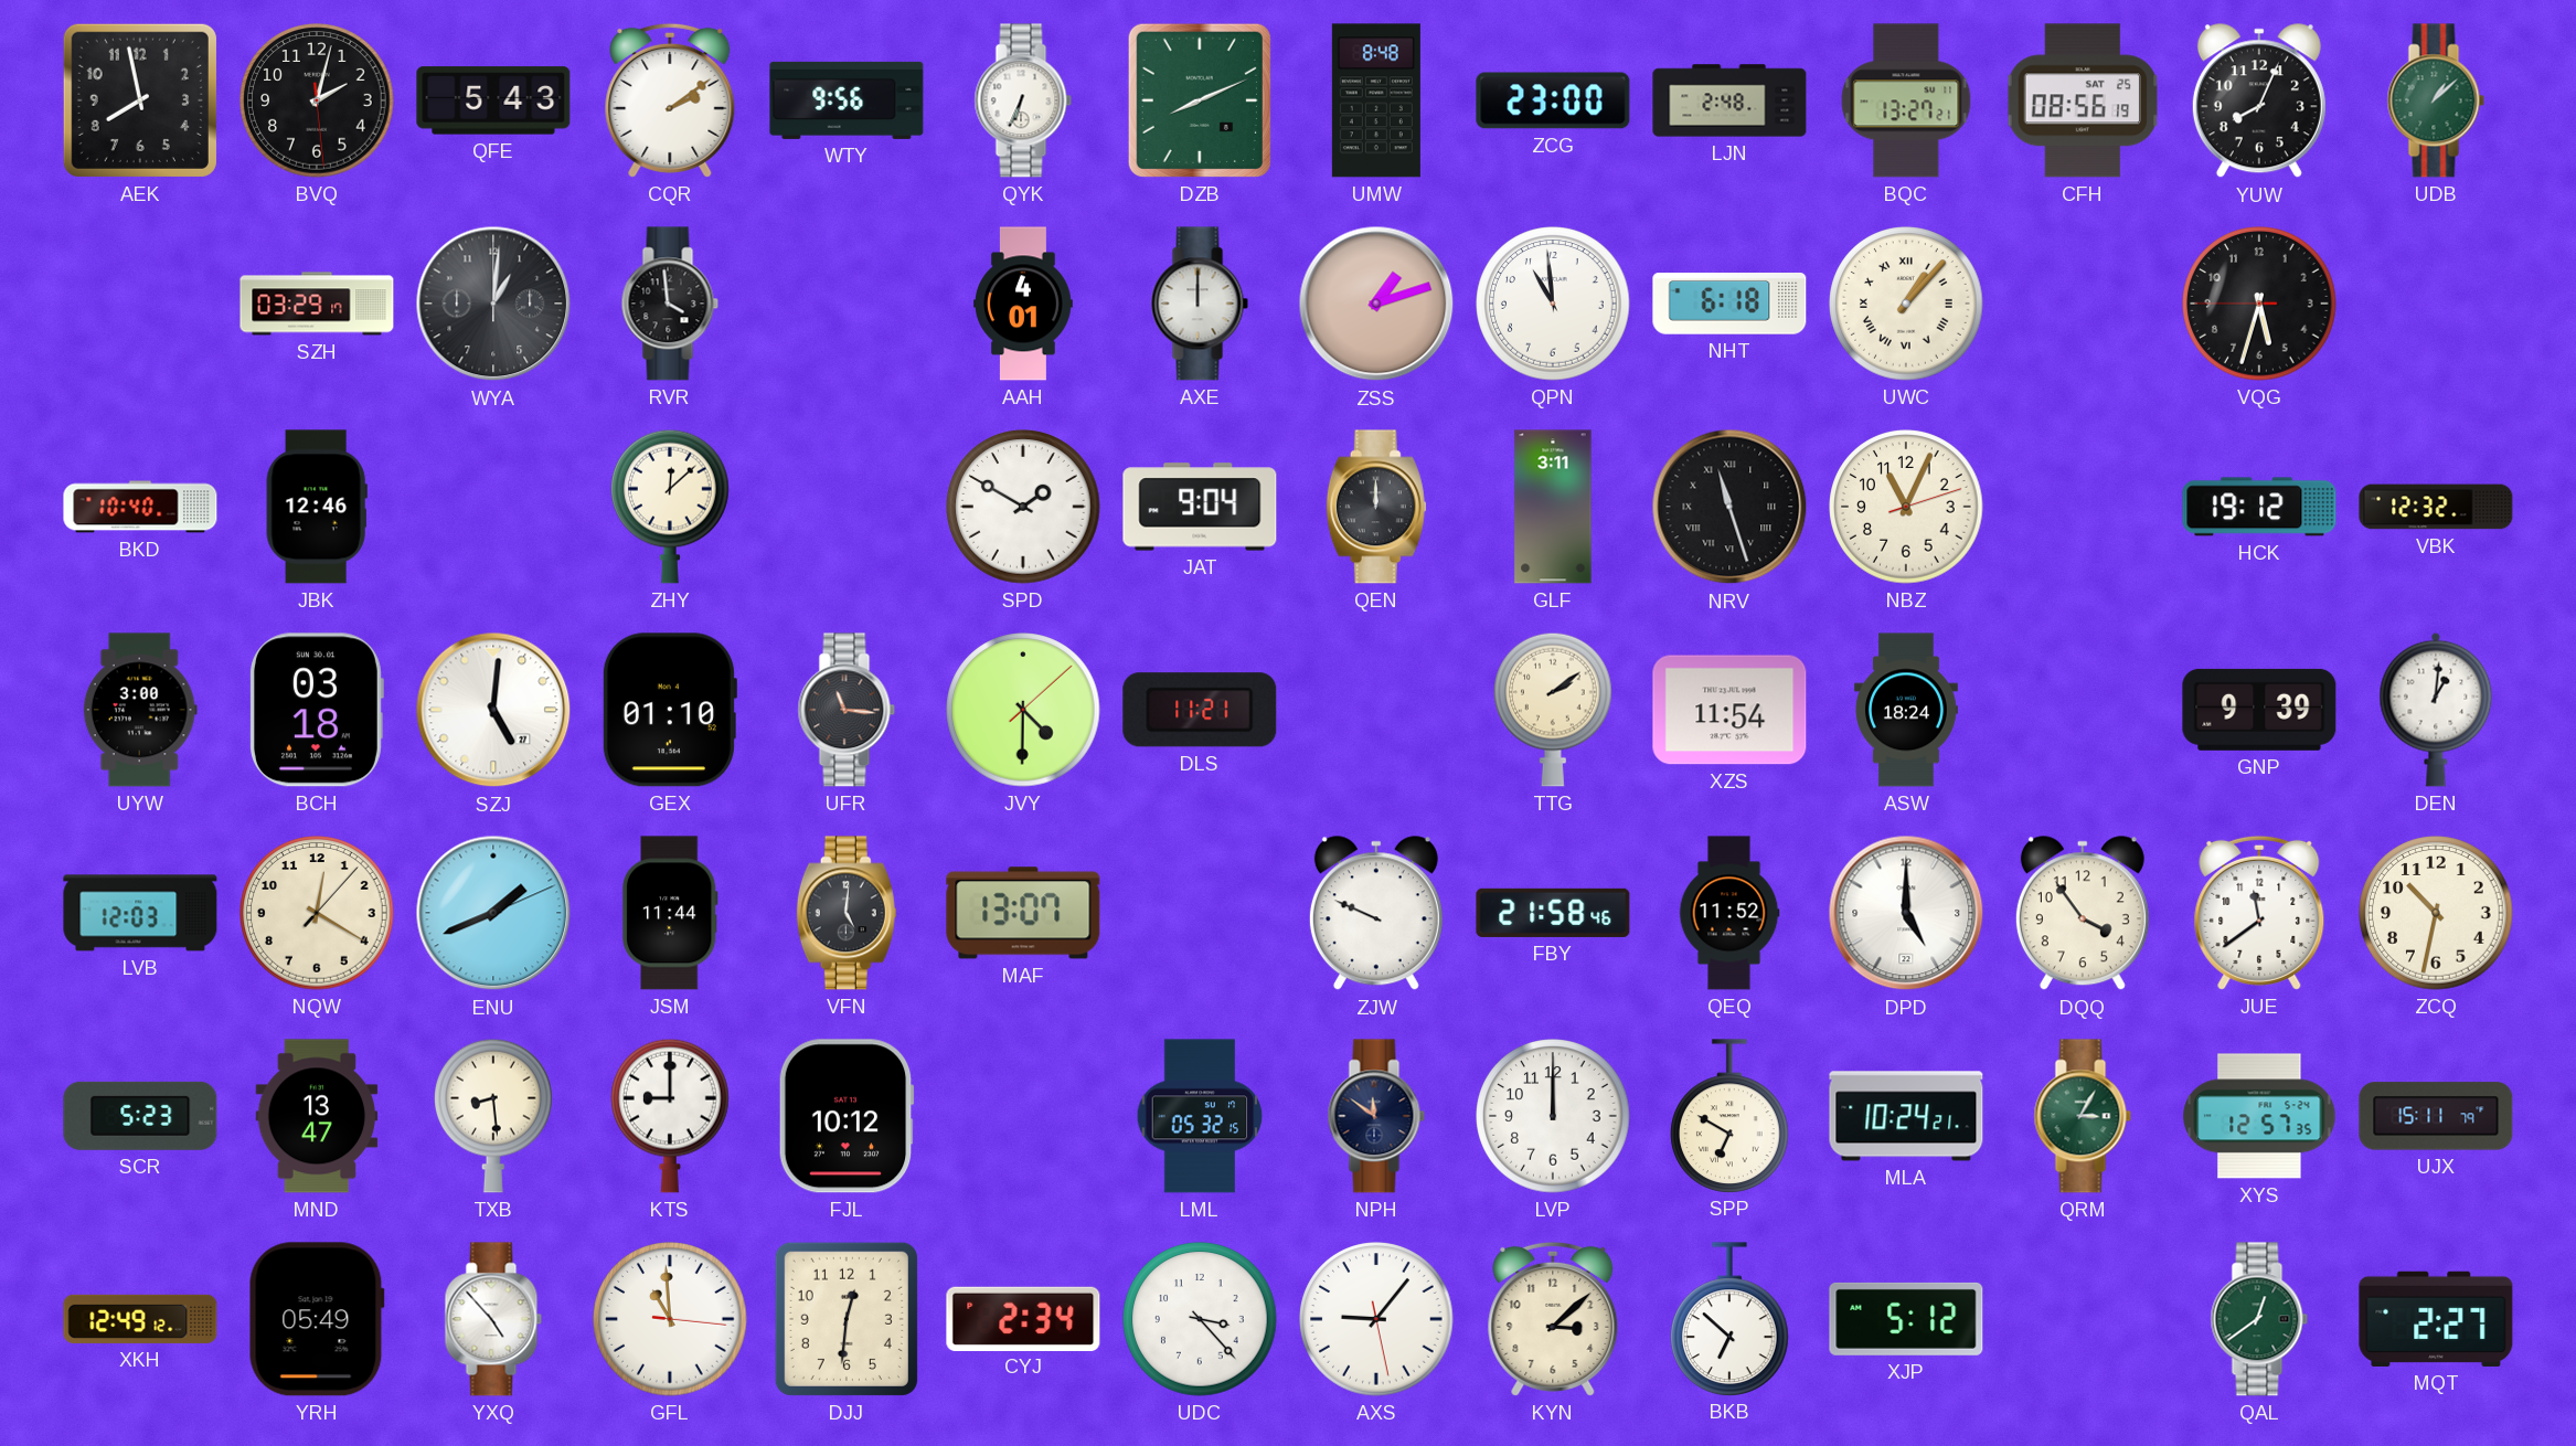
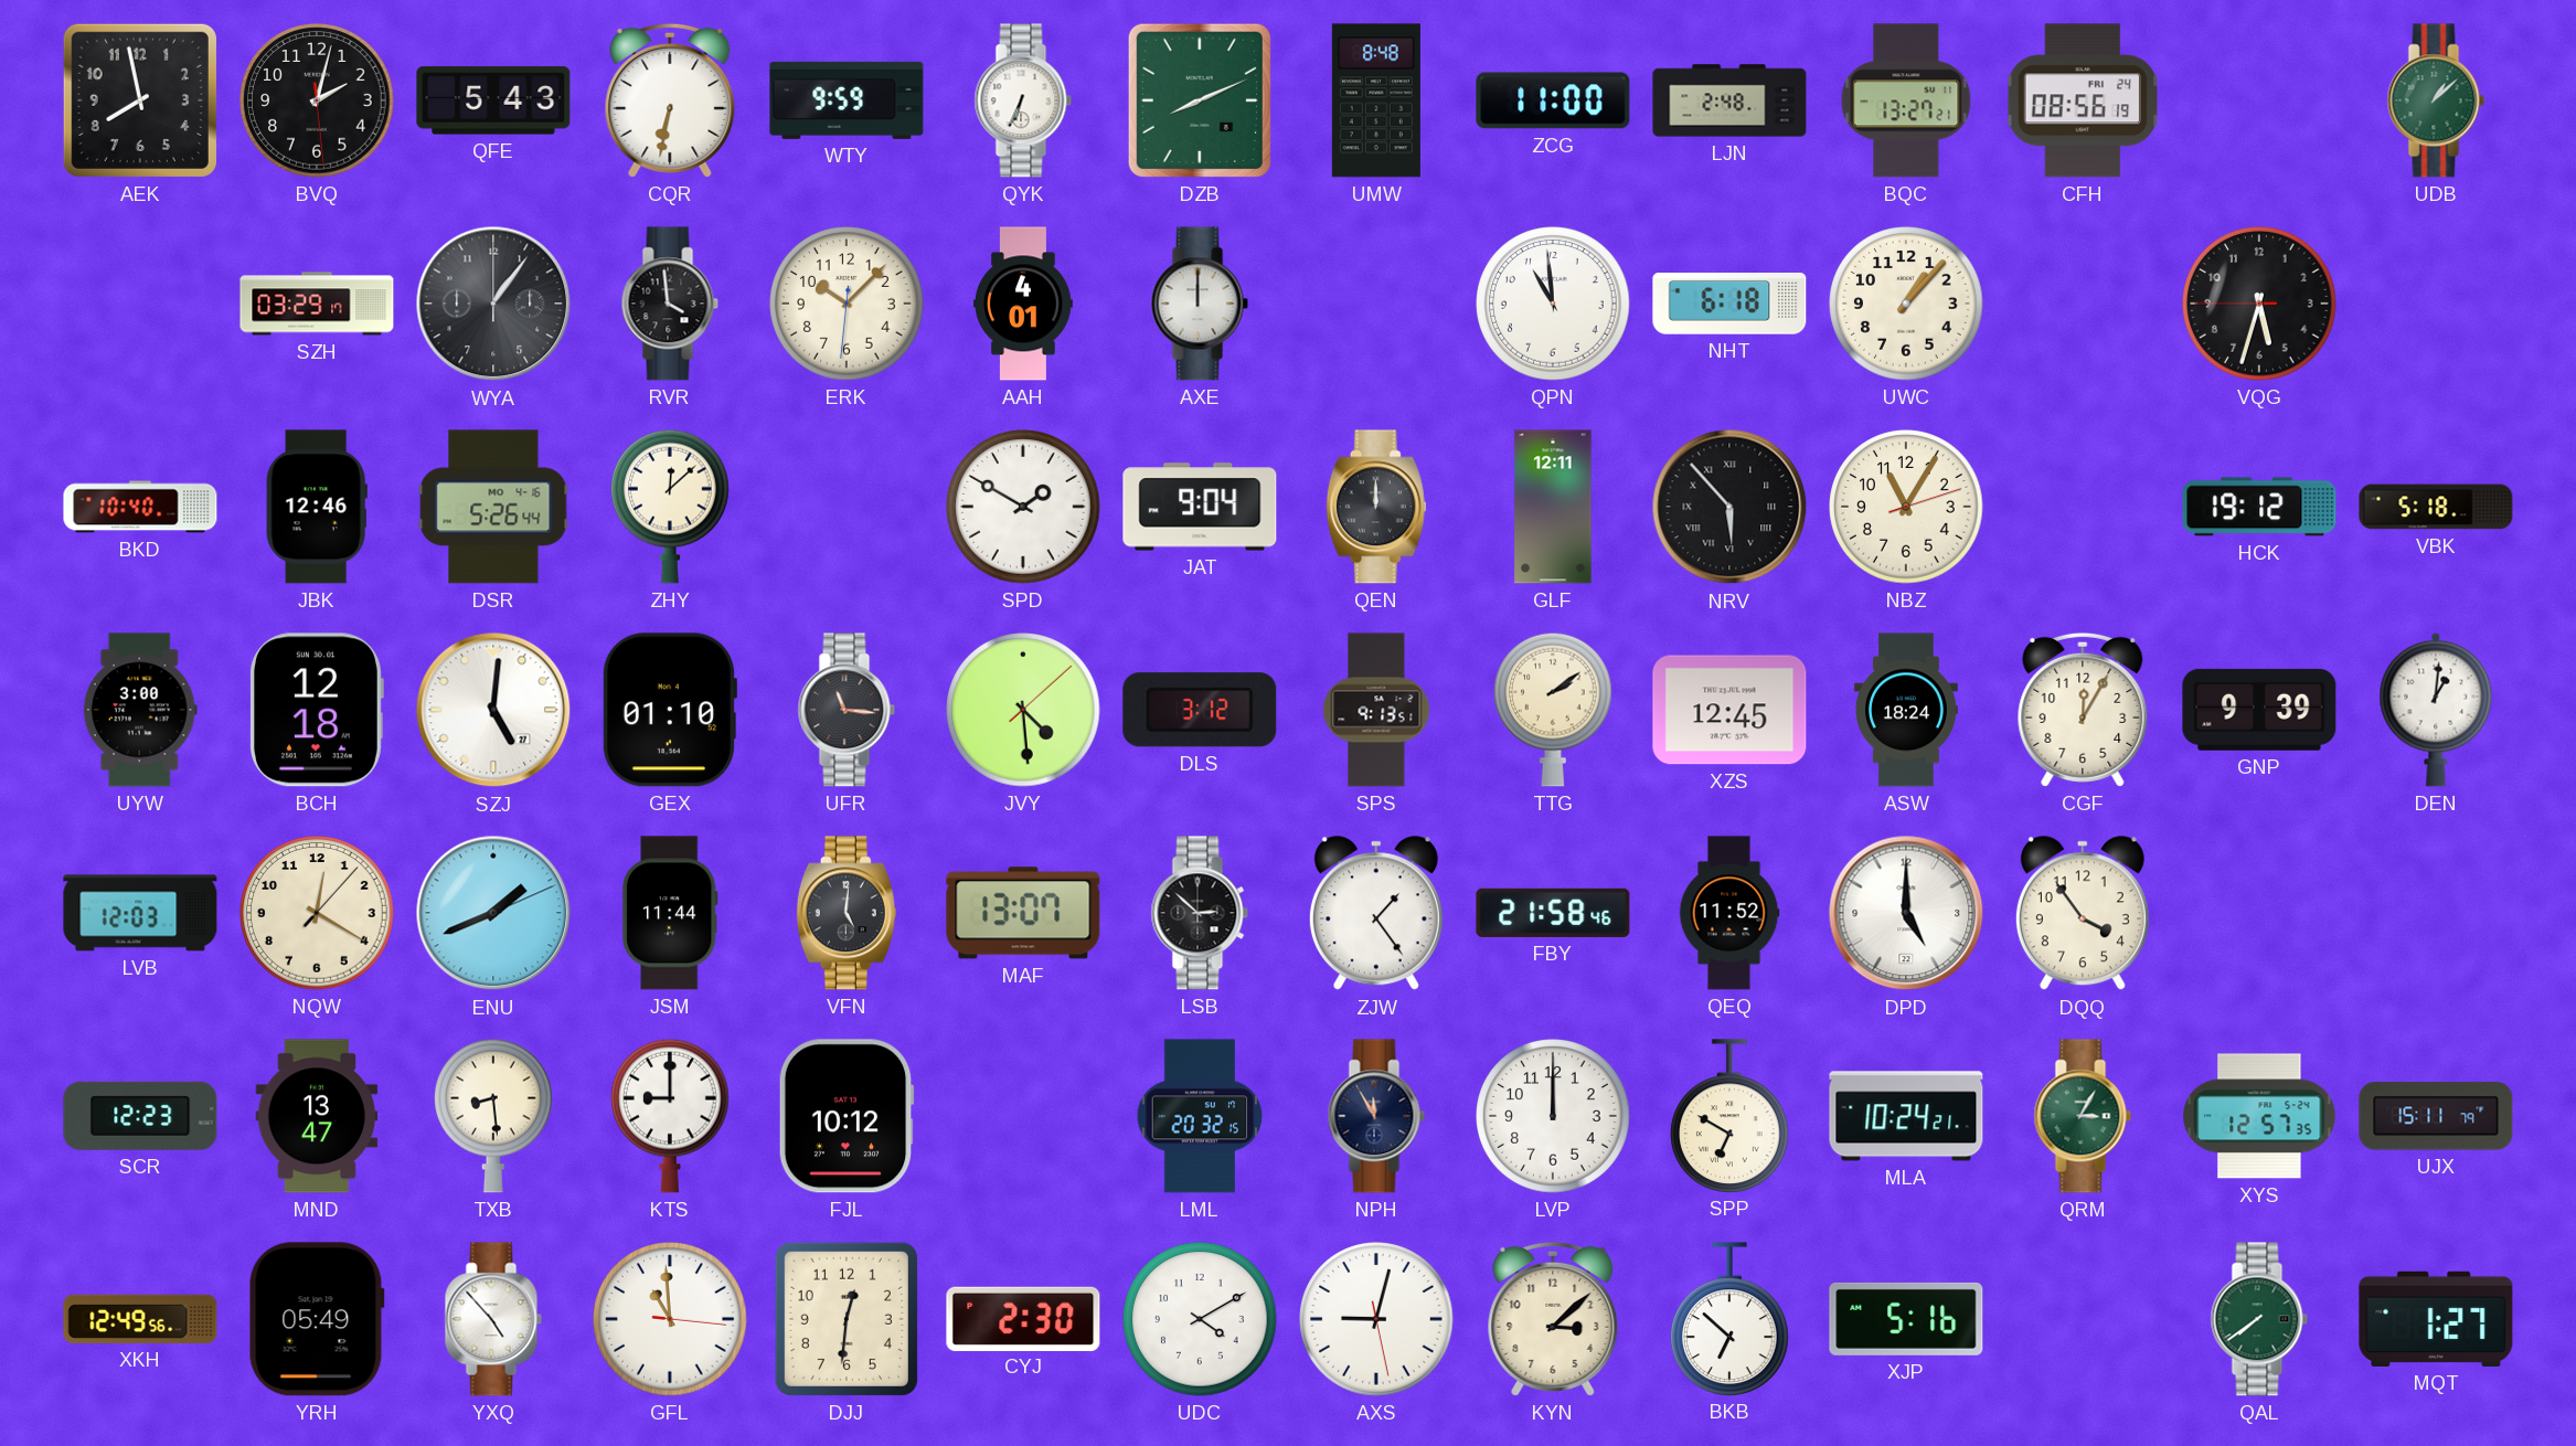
CQR: 2:09 -> 6:32 (670, 100)
WTY: 9:56 -> 9:59 (847, 100)
ZCG: 23:00 -> 11:00 (1553, 100)
CFH date: SAT 25 -> FRI 24 (2082, 100)
YUW: 8:04 -> none (2259, 102)
WYA: 1:01 -> 1:06 (493, 304)
ERK: none -> 10:07 (847, 304)
ZSS: 1:12 -> none (1376, 304)
UWC numerals: Roman -> Arabic (1906, 304)
DSR: none -> 5:26 (493, 507)
GLF: 3:11 -> 12:11 (1553, 507)
NRV: 11:27 -> 5:53 (1729, 507)
NBZ: 11:04 -> 11:05 (1906, 507)
VBK: 12:32 -> 5:18 (2436, 507)
BCH: 03:18 -> 12:18 (317, 710)
JVY: 4:30 -> 4:29 (1023, 710)
DLS: 11:21 -> 3:12 (1200, 710)
SPS: none -> 9:13 (1376, 710)
XZS: 11:54 -> 12:45 (1729, 710)
CGF: none -> 12:05 (2083, 710)
LSB: none -> 2:52 (1200, 913)
ZJW: 9:49 -> 1:24 (1376, 914)
JUE: 11:39 -> none (2259, 913)
ZCQ: 10:32 -> none (2436, 913)
SCR: 5:23 -> 12:23 (140, 1116)
LML: 05:32 -> 20:32 (1200, 1116)
NPH: 11:51 -> 11:55 (1376, 1116)
XKH: 12:49:12 -> 12:49:56 (140, 1319)
CYJ: 2:34 -> 2:30 (1023, 1318)
UDC: 3:23 -> 4:10 (1200, 1319)
AXS: 9:06 -> 9:02 (1376, 1319)
XJP: 5:12 -> 5:16 (1906, 1319)
QAL: 12:39 -> 7:39 (2259, 1319)
MQT: 2:27 -> 1:27 (2436, 1319)
